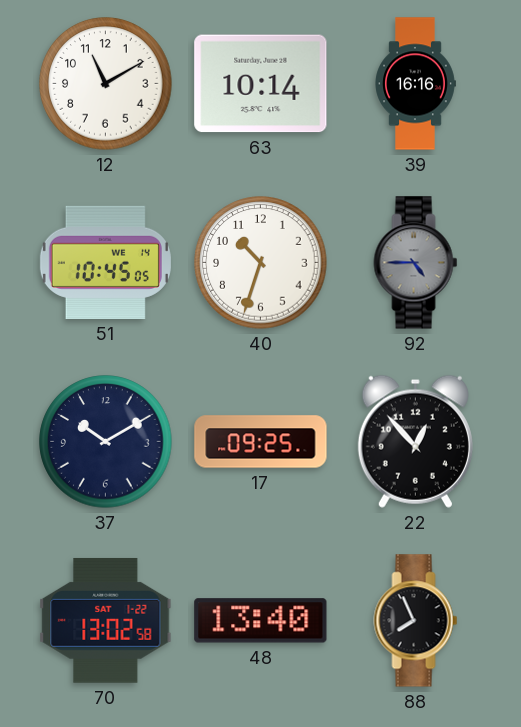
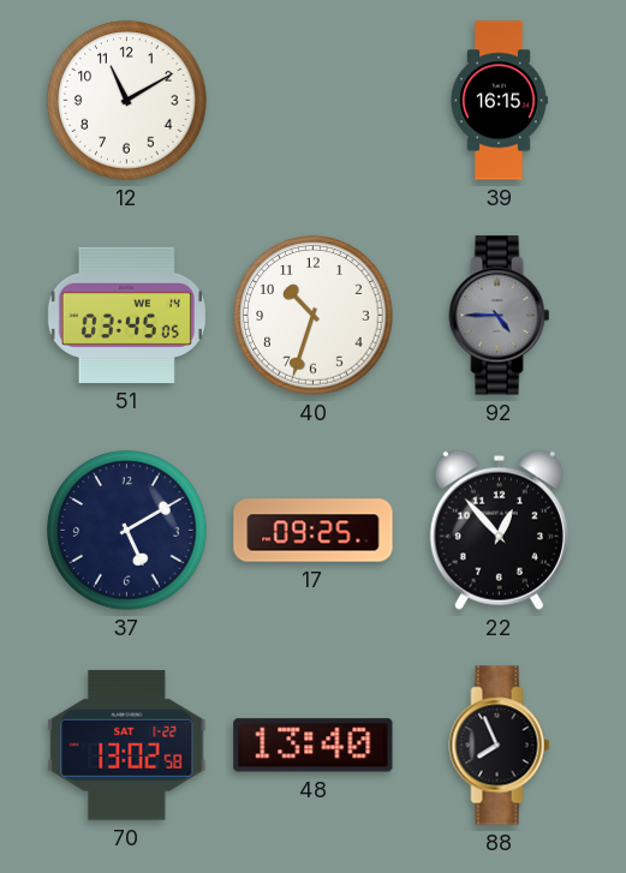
63: 10:14 -> none (261, 84)
39: 16:16 -> 16:15 (499, 101)
51: 10:45 -> 03:45 (126, 315)
37: 10:10 -> 5:10 (127, 531)
